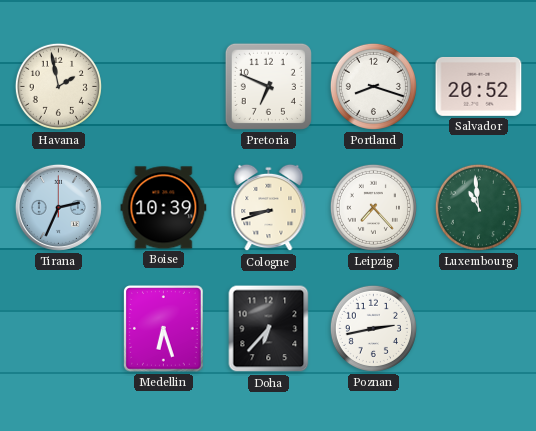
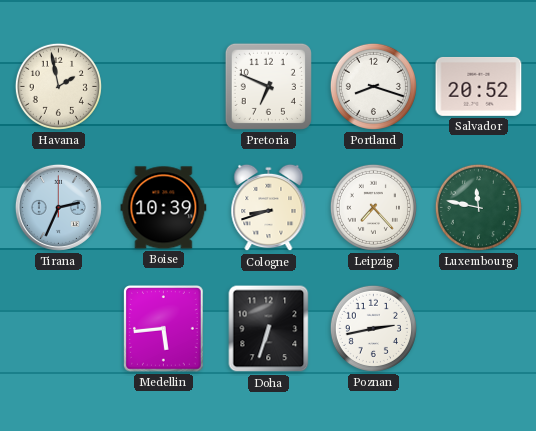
Luxembourg: 10:59 -> 11:47 (478, 207)
Medellin: 6:27 -> 5:44 (164, 329)
Doha: 6:37 -> 6:33 (269, 329)
